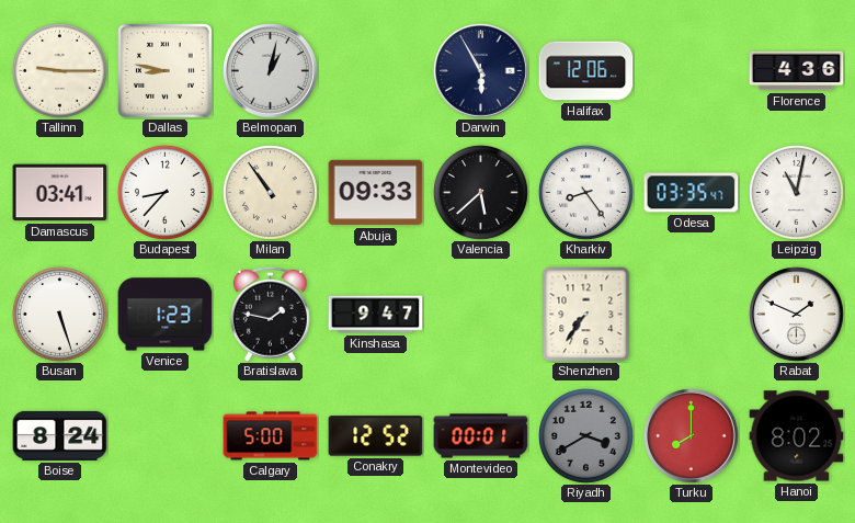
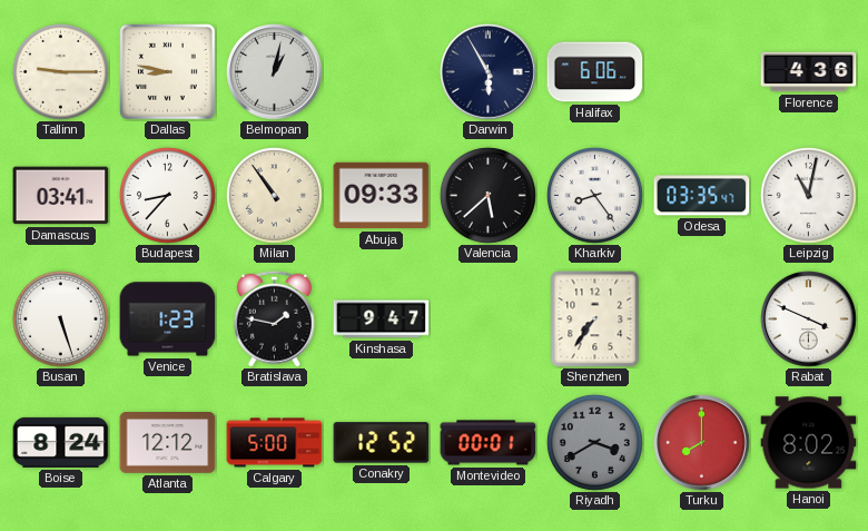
Halifax: 12:06 -> 6:06 (595, 72)
Rabat: 1:49 -> 3:49 (809, 319)
Atlanta: none -> 12:12 (168, 443)
